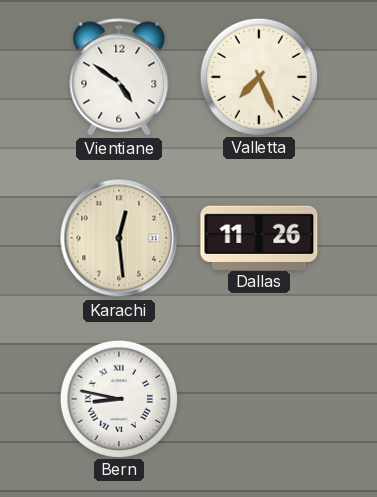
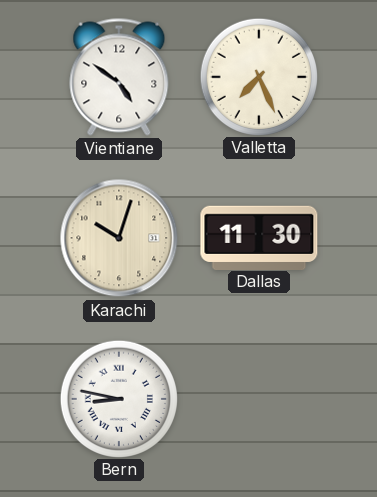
Karachi: 12:29 -> 10:03 (119, 238)
Dallas: 11:26 -> 11:30 (259, 237)
